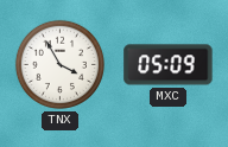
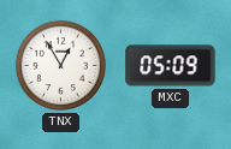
TNX: 3:55 -> 12:55 (60, 65)
